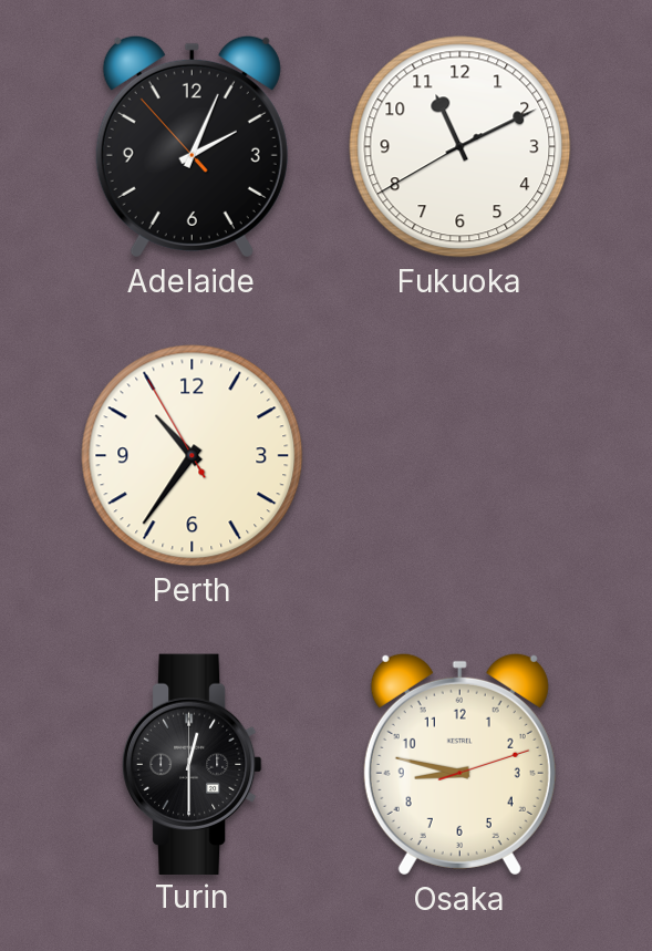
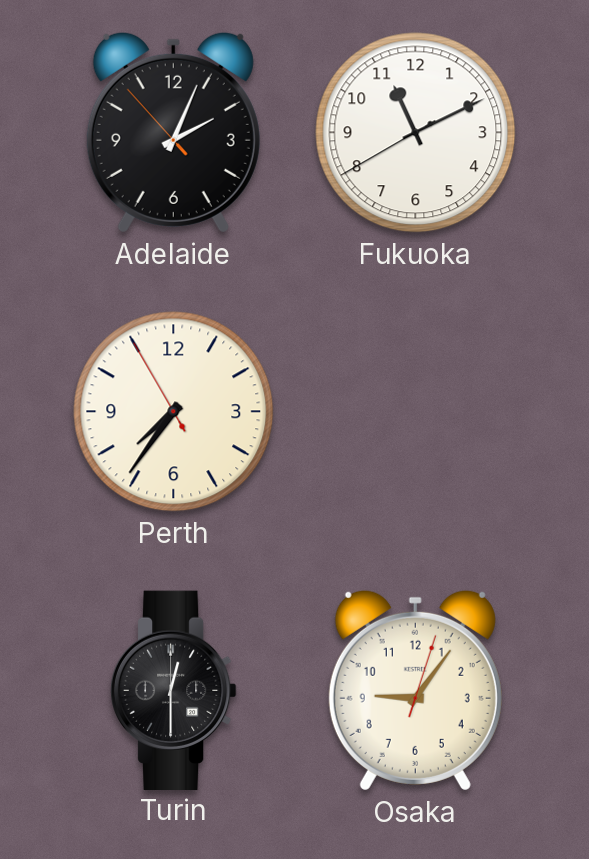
Perth: 10:35 -> 7:35 (174, 412)
Osaka: 8:47 -> 9:06 (415, 690)
